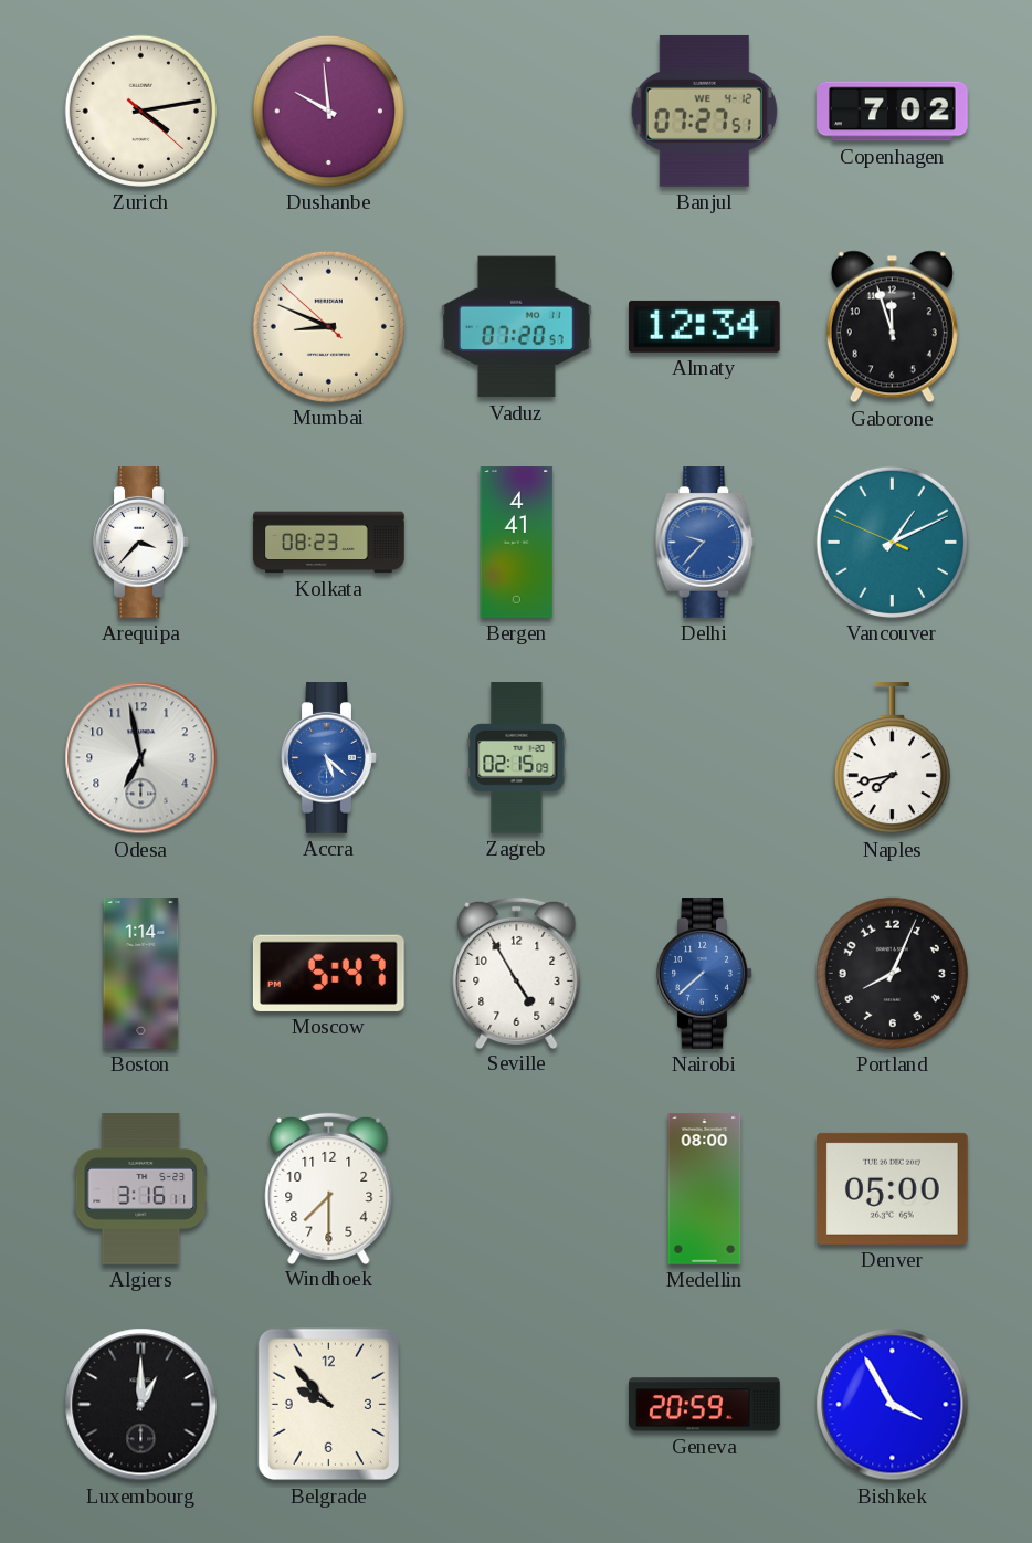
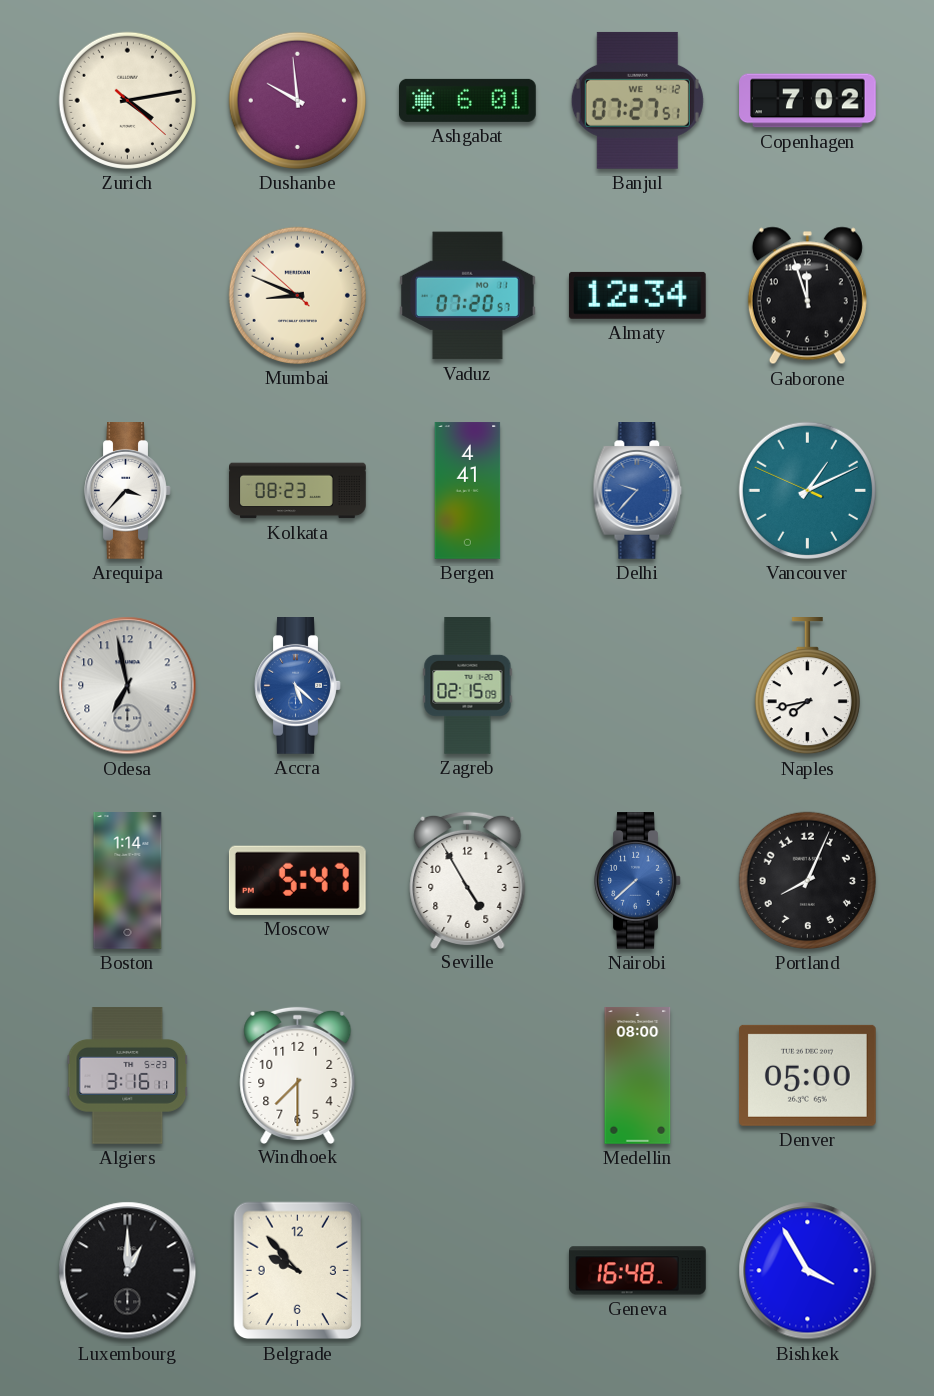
Ashgabat: none -> 6:01 (468, 100)
Geneva: 20:59 -> 16:48 (638, 1271)
